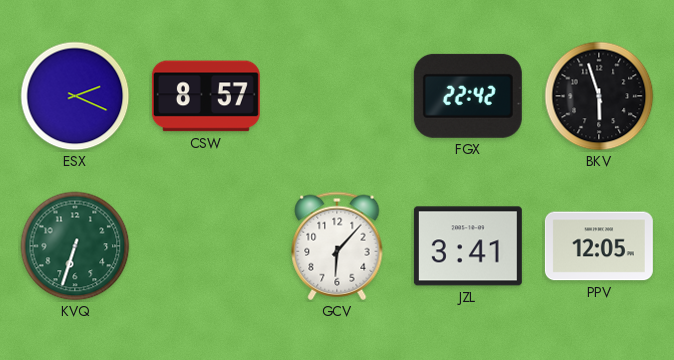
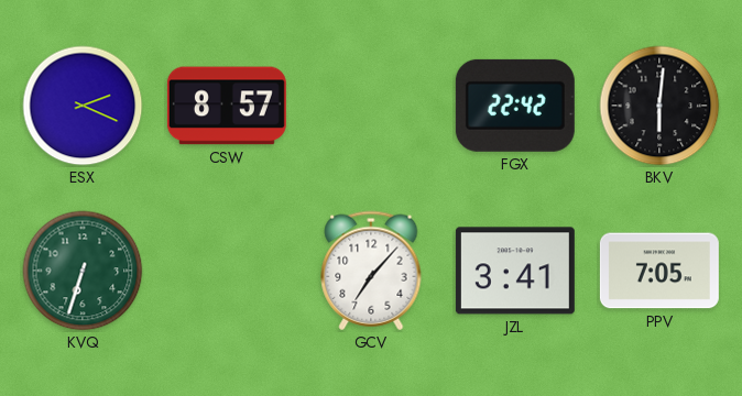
BKV: 5:57 -> 6:01 (659, 106)
GCV: 6:07 -> 7:07 (371, 271)
PPV: 12:05 -> 7:05 (659, 271)
